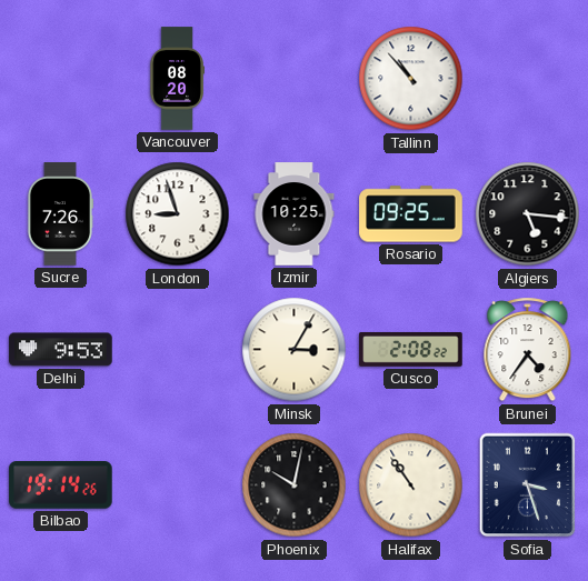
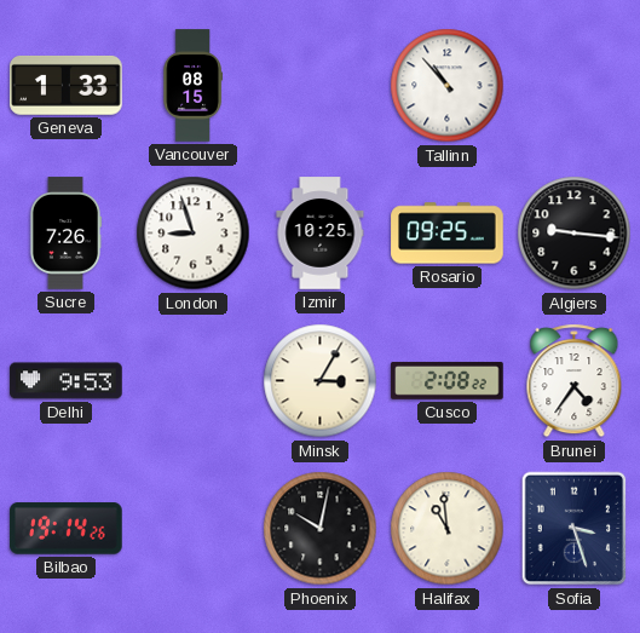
Geneva: none -> 1:33 (67, 85)
Vancouver: 08:20 -> 08:15 (192, 86)
Algiers: 5:16 -> 9:16 (575, 234)
Halifax: 10:54 -> 10:59 (448, 529)
